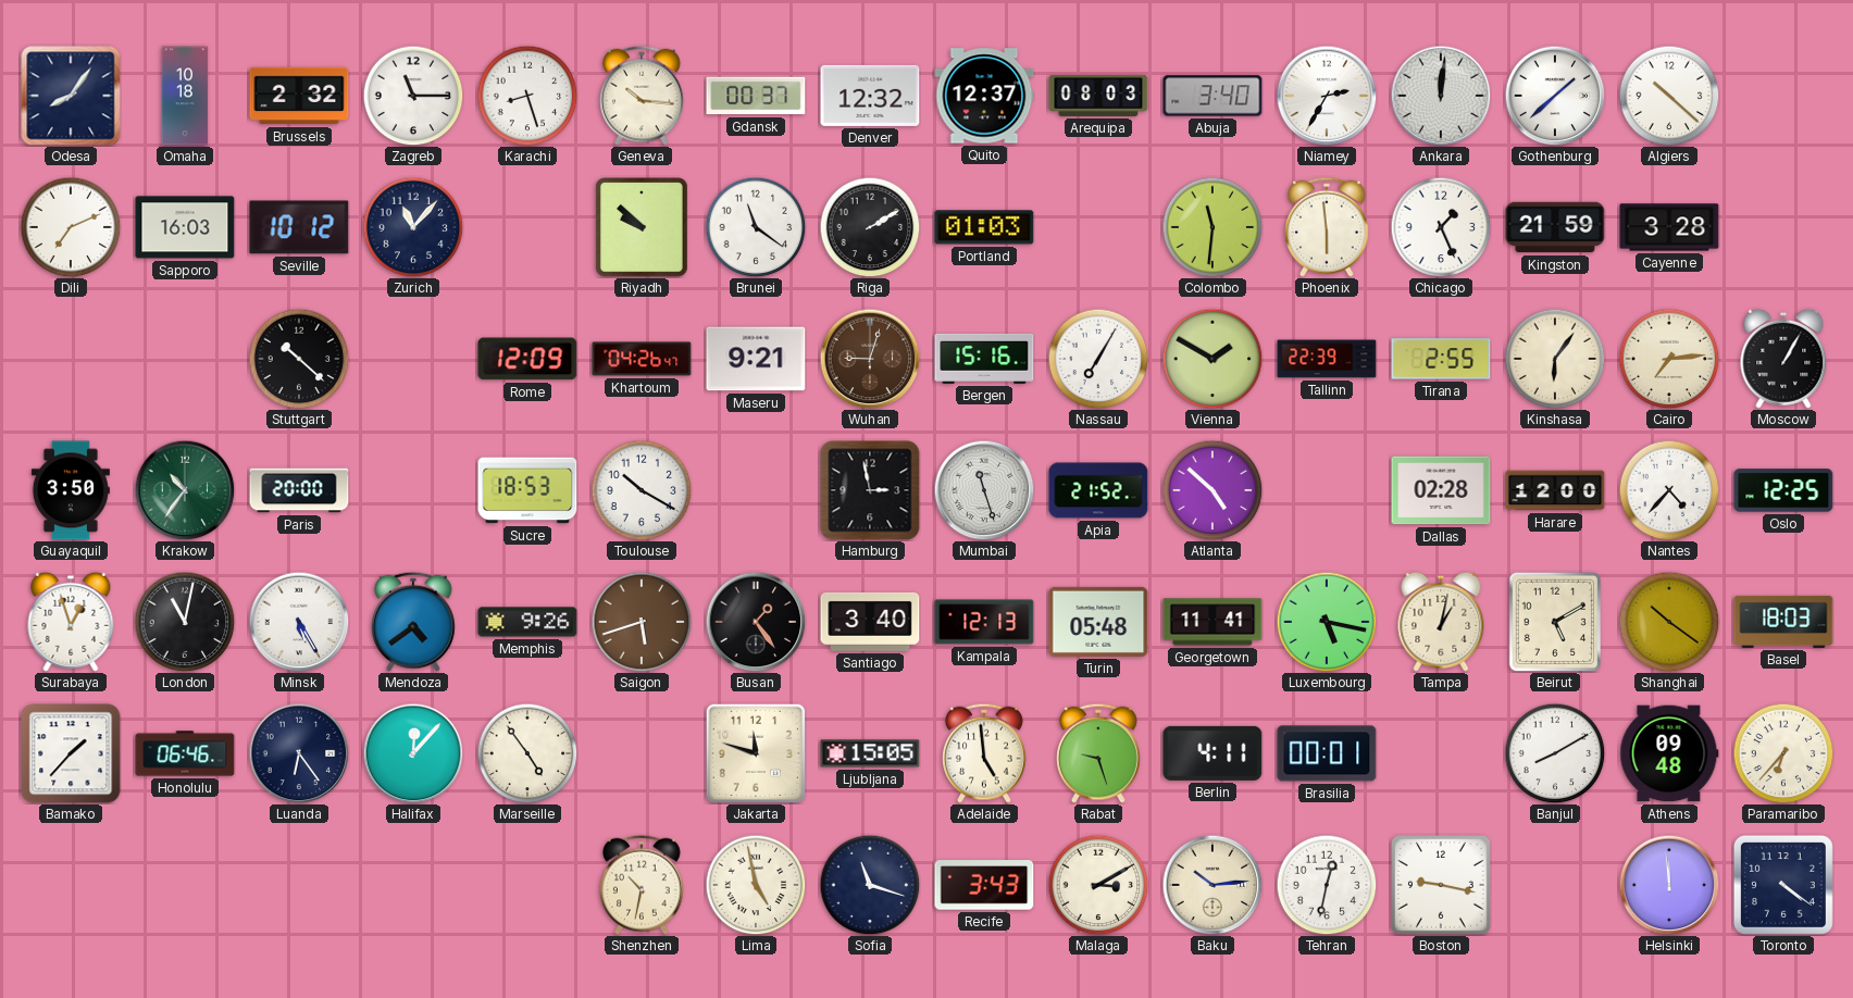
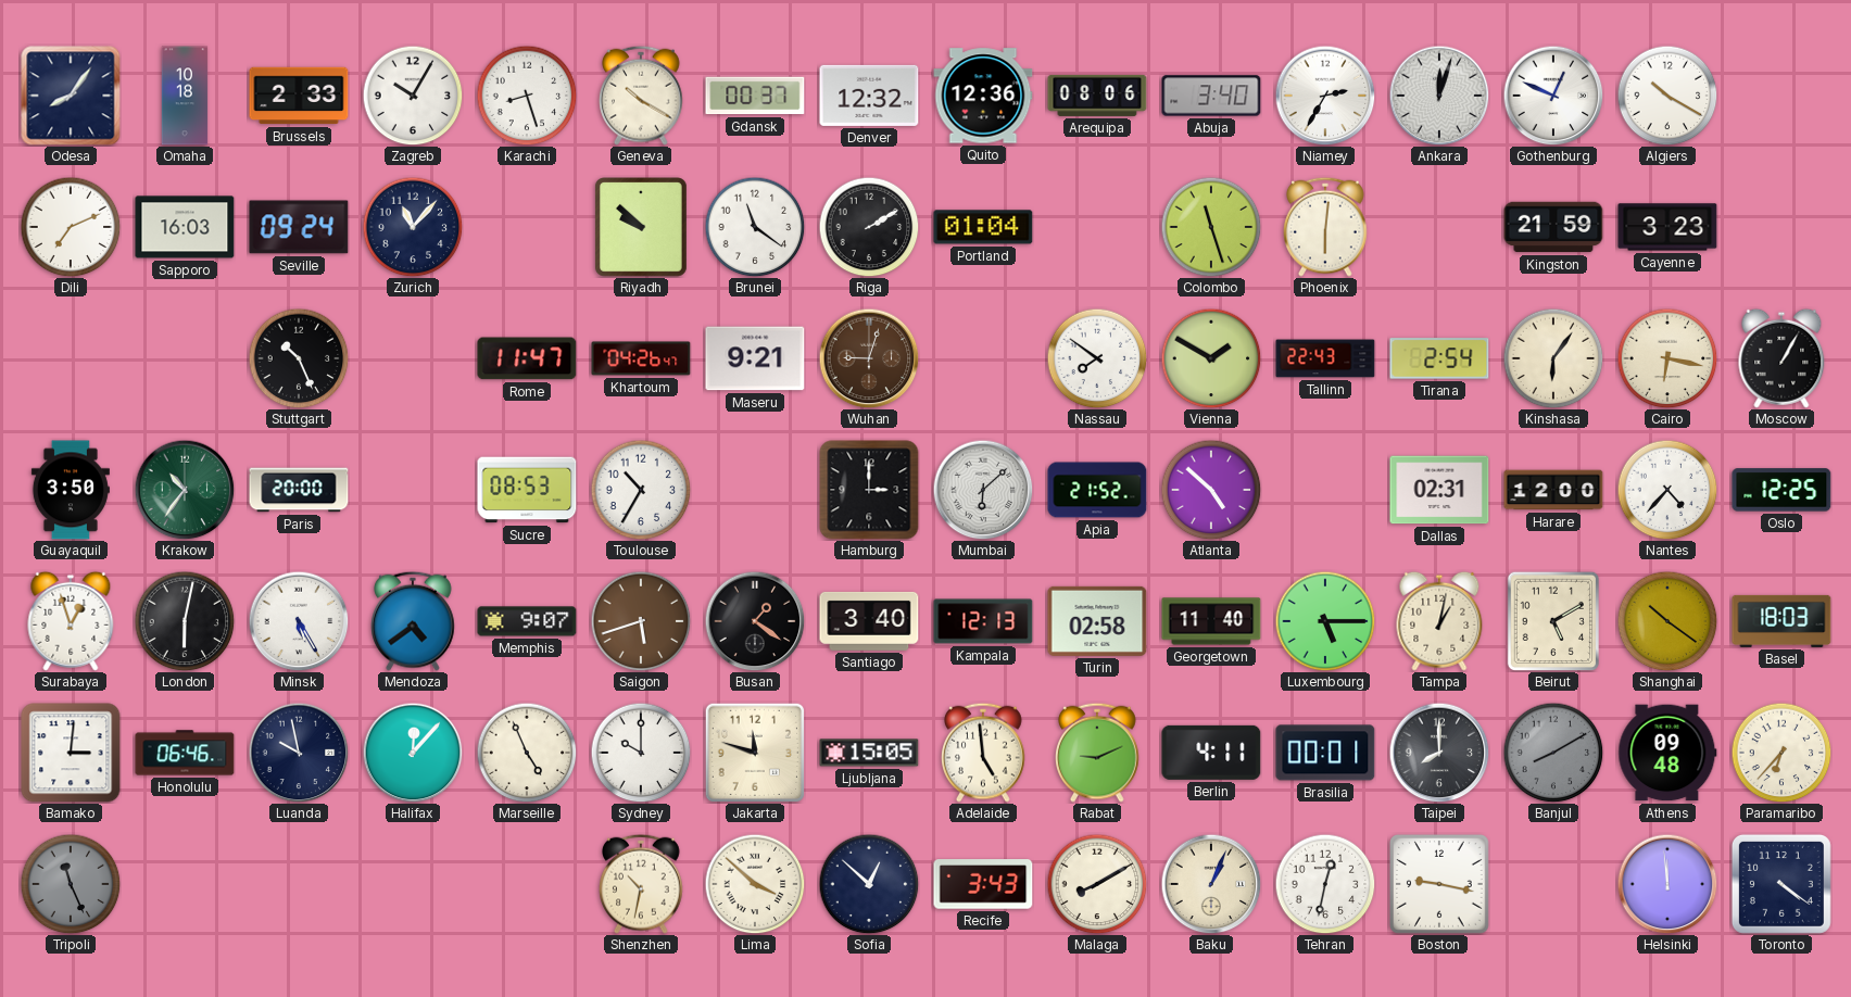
Brussels: 2:32 -> 2:33 (299, 96)
Zagreb: 11:15 -> 10:05 (413, 96)
Geneva: 10:16 -> 10:20 (642, 96)
Quito: 12:37 -> 12:36 (983, 96)
Arequipa: 08:03 -> 08:06 (1097, 96)
Ankara: 12:01 -> 12:03 (1439, 96)
Gothenburg: 1:38 -> 12:49 (1553, 96)
Algiers: 10:22 -> 10:20 (1667, 96)
Seville: 10:12 -> 09:24 (299, 227)
Portland: 01:03 -> 01:04 (983, 227)
Colombo: 11:31 -> 11:27 (1211, 227)
Phoenix: 5:59 -> 6:01 (1326, 227)
Chicago: 1:26 -> none (1441, 227)
Cayenne: 3:28 -> 3:23 (1667, 227)
Stuttgart: 10:22 -> 10:26 (299, 358)
Rome: 12:09 -> 11:47 (527, 358)
Bergen: 15:16 -> none (984, 359)
Nassau: 7:05 -> 7:51 (1097, 358)
Tallinn: 22:39 -> 22:43 (1325, 358)
Tirana: 2:55 -> 2:54 (1439, 358)
Cairo: 7:14 -> 6:17 (1667, 358)
Sucre: 18:53 -> 08:53 (527, 490)
Toulouse: 10:20 -> 10:35 (641, 490)
Hamburg: 2:58 -> 3:00 (869, 490)
Mumbai: 11:27 -> 6:08 (983, 490)
Dallas: 02:28 -> 02:31 (1439, 490)
London: 11:02 -> 6:02 (185, 621)
Memphis: 9:26 -> 9:07 (527, 621)
Busan: 1:24 -> 1:21 (755, 621)
Turin: 05:48 -> 02:58 (1097, 621)
Georgetown: 11:41 -> 11:40 (1211, 621)
Luxembourg: 5:17 -> 5:15 (1325, 621)
Bamako: 1:37 -> 3:01 (71, 753)
Luanda: 6:24 -> 9:58 (299, 753)
Marseille: 4:54 -> 4:56 (527, 753)
Sydney: none -> 10:00 (641, 753)
Rabat: 9:27 -> 9:11 (1098, 753)
Taipei: none -> 8:00 (1439, 753)
Banjul dial: white -> grey (1553, 753)
Tripoli: none -> 11:26 (71, 884)
Lima: 4:58 -> 3:52 (755, 884)
Sofia: 11:18 -> 12:52 (869, 884)
Malaga: 3:10 -> 8:10 (1097, 884)
Baku: 10:14 -> 1:04 (1211, 884)
